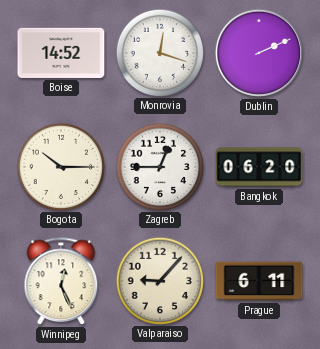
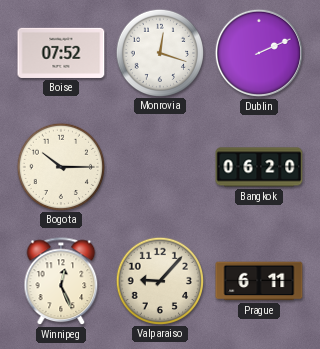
Boise: 14:52 -> 07:52 (61, 53)
Zagreb: 12:45 -> none (159, 166)
